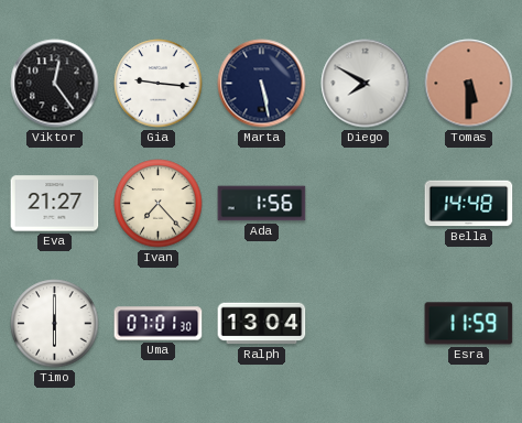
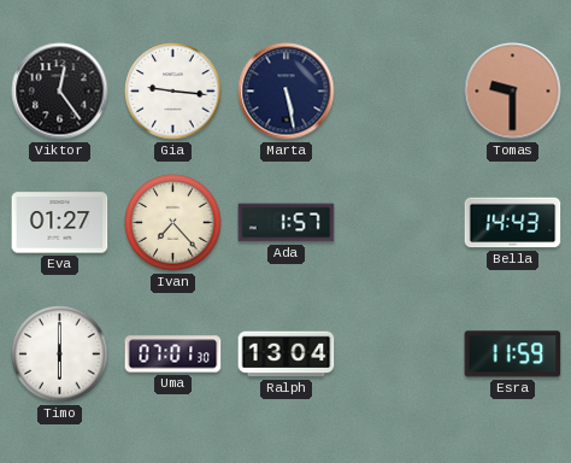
Diego: 7:50 -> none (366, 84)
Tomas: 5:30 -> 9:30 (513, 92)
Eva: 21:27 -> 01:27 (60, 223)
Ada: 1:56 -> 1:57 (287, 223)
Bella: 14:48 -> 14:43 (513, 223)
